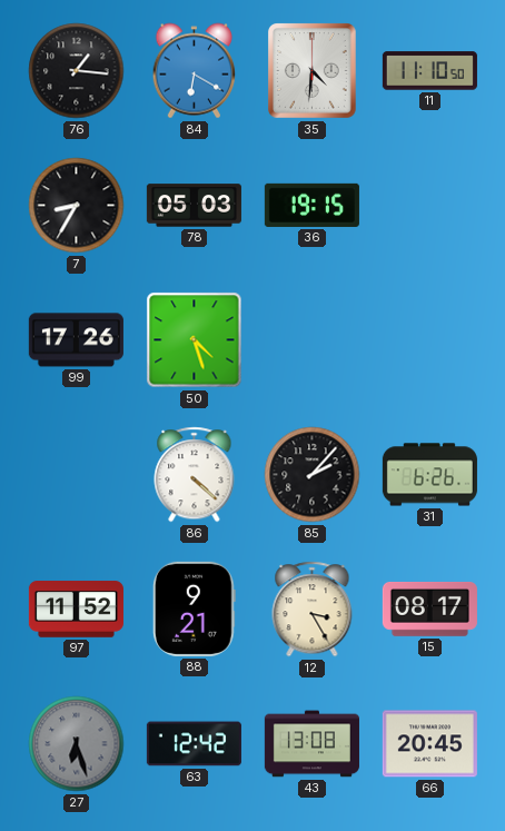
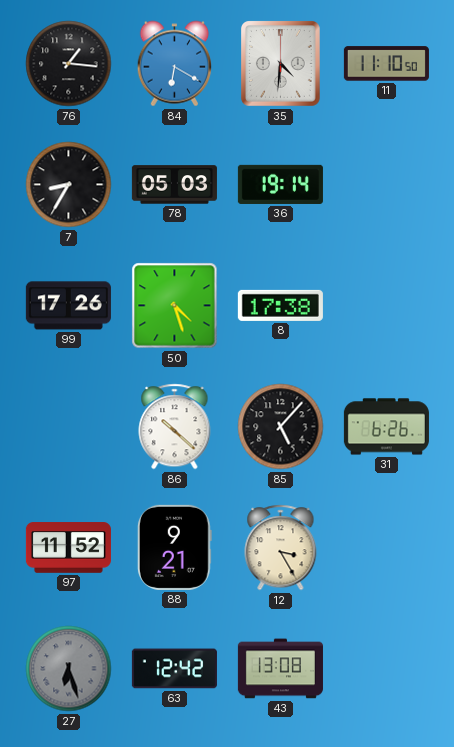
36: 19:15 -> 19:14 (280, 184)
8: none -> 17:38 (280, 305)
86: 4:22 -> 10:22 (175, 427)
85: 2:07 -> 5:07 (281, 427)
15: 08:17 -> none (429, 609)
66: 20:45 -> none (429, 744)
